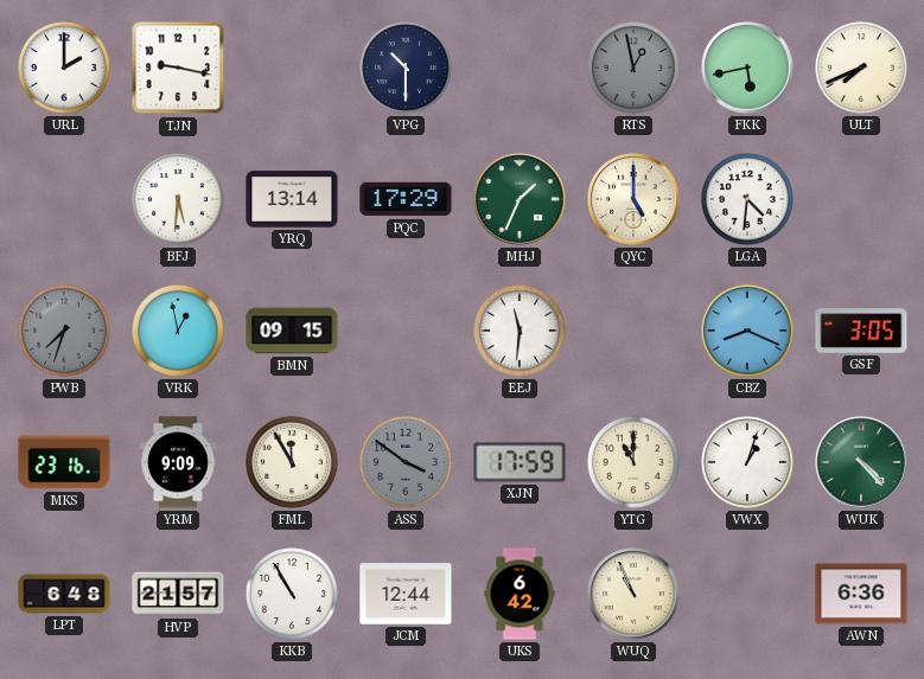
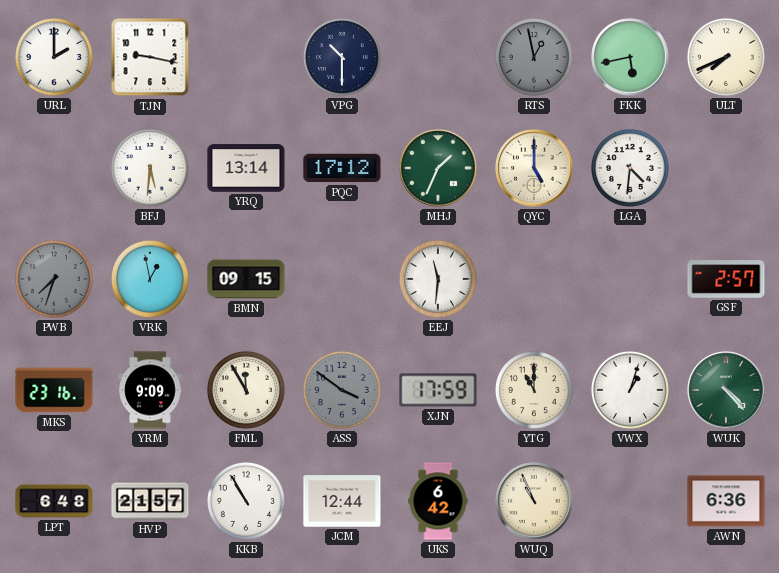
PQC: 17:29 -> 17:12 (342, 168)
CBZ: 8:19 -> none (747, 331)
GSF: 3:05 -> 2:57 (726, 279)
